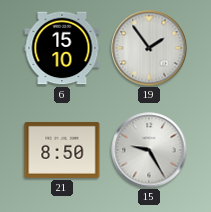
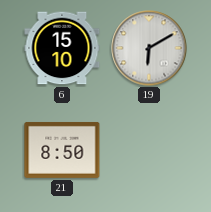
19: 1:54 -> 6:10 (149, 48)
15: 9:25 -> none (149, 150)
